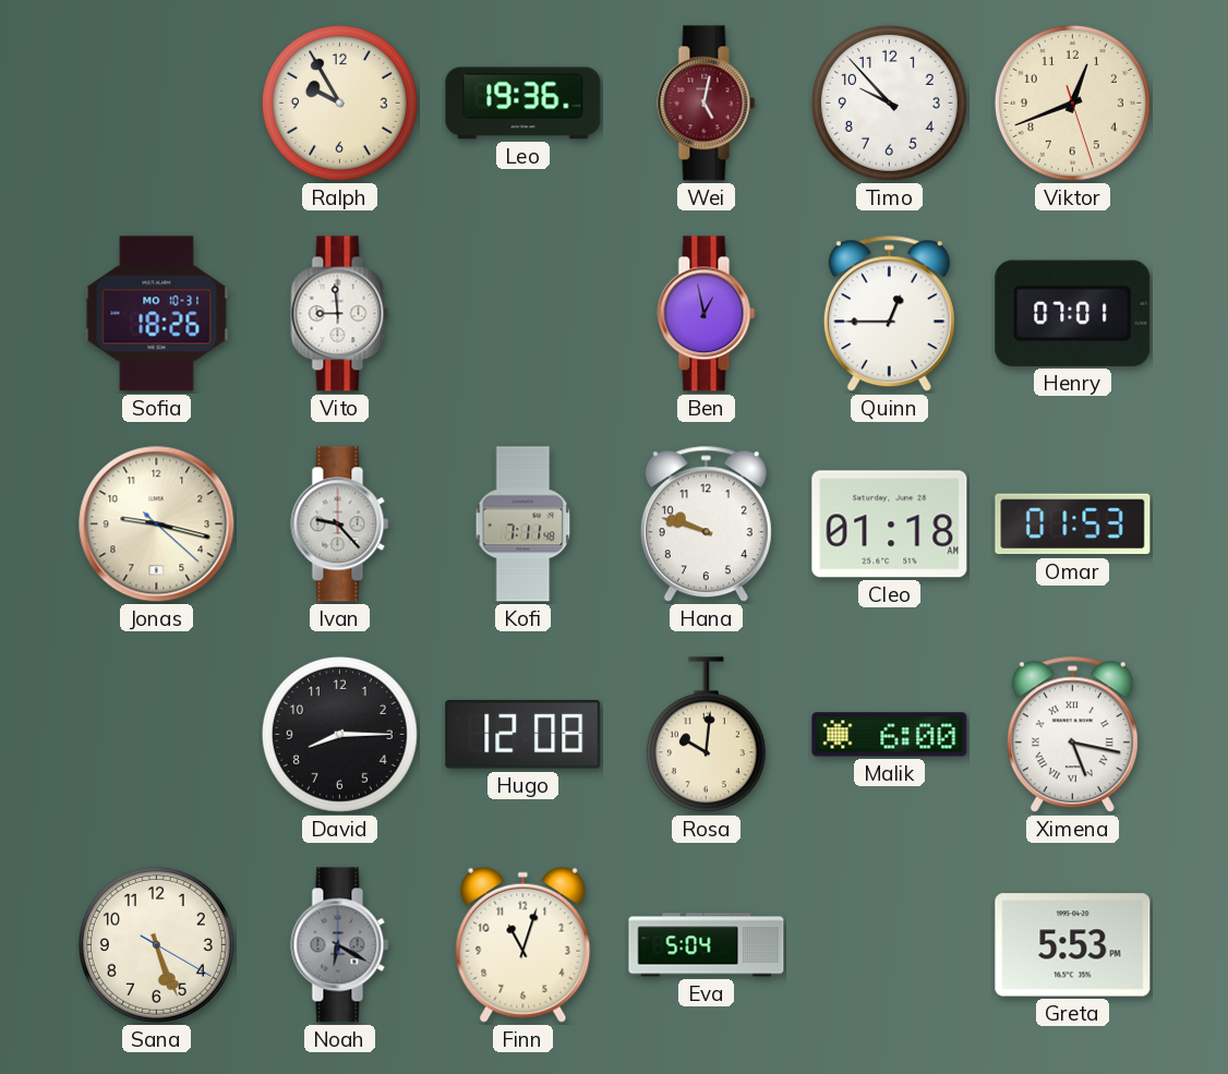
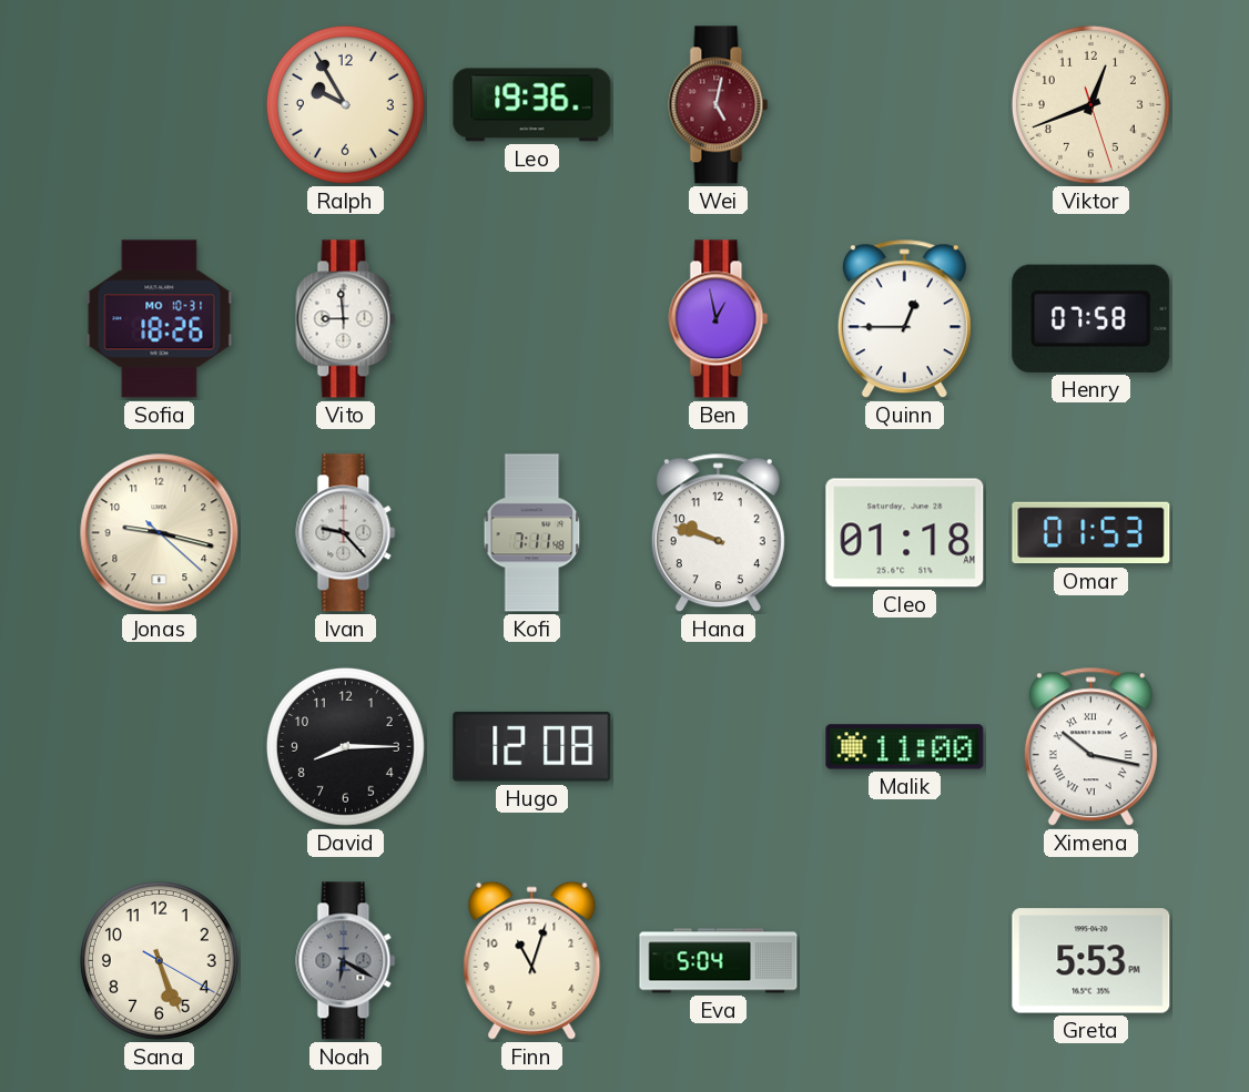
Timo: 9:53 -> none (889, 102)
Henry: 07:01 -> 07:58 (1091, 318)
Rosa: 10:01 -> none (706, 735)
Malik: 6:00 -> 11:00 (905, 747)
Ximena: 5:17 -> 10:17 (1090, 747)
